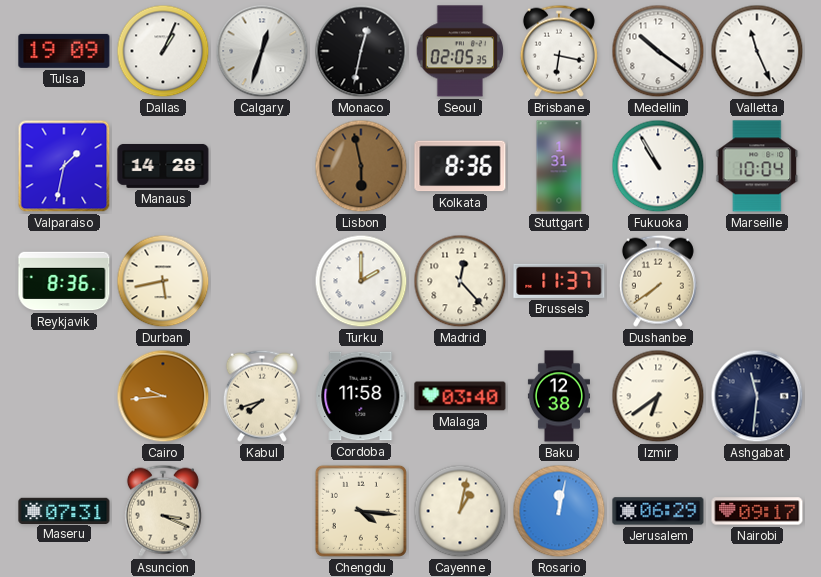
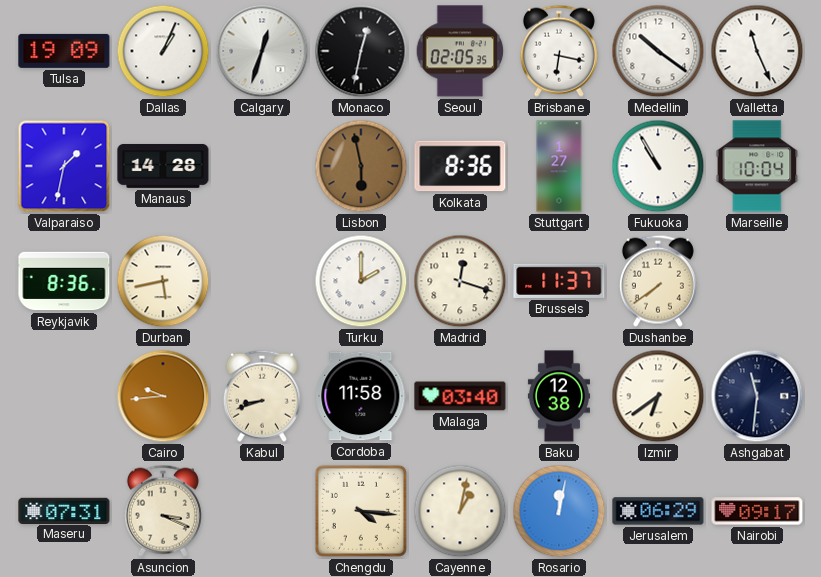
Stuttgart: 1:31 -> 1:27 (559, 166)
Madrid: 12:23 -> 12:18 (460, 281)
Kabul: 7:42 -> 8:42 (262, 396)
